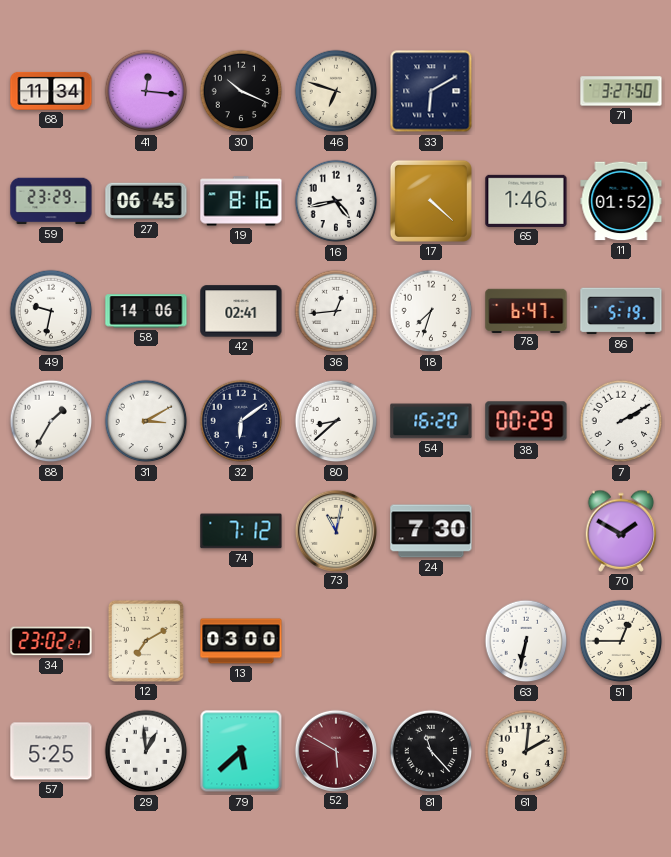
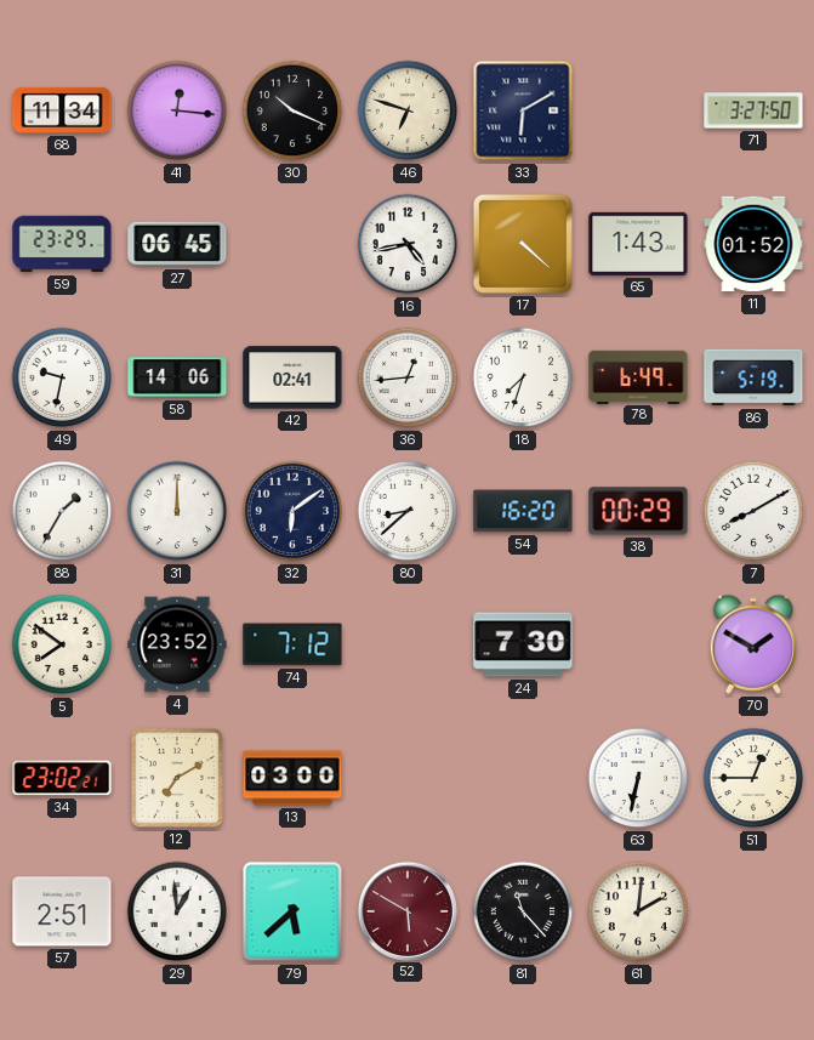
19: 8:16 -> none (241, 201)
65: 1:46 -> 1:43 (638, 244)
78: 6:47 -> 6:49 (638, 376)
31: 3:10 -> 12:00 (177, 511)
7: 2:10 -> 8:10 (753, 511)
5: none -> 7:51 (62, 644)
4: none -> 23:52 (177, 644)
73: 11:02 -> none (335, 530)
57: 5:25 -> 2:51 (62, 911)
